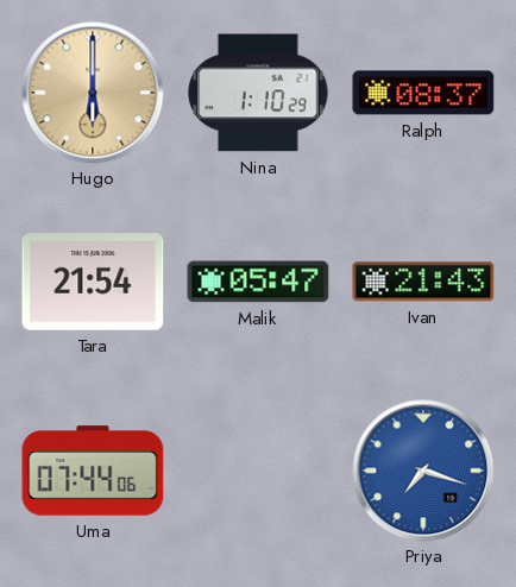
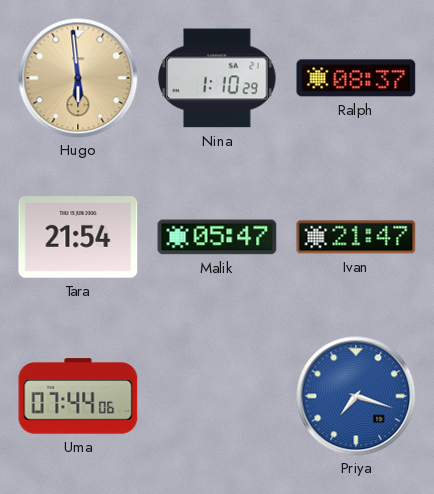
Hugo: 6:00 -> 5:59 (78, 78)
Ivan: 21:43 -> 21:47 (356, 237)
